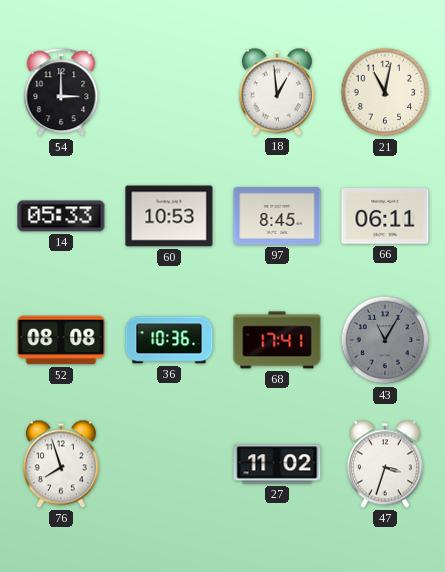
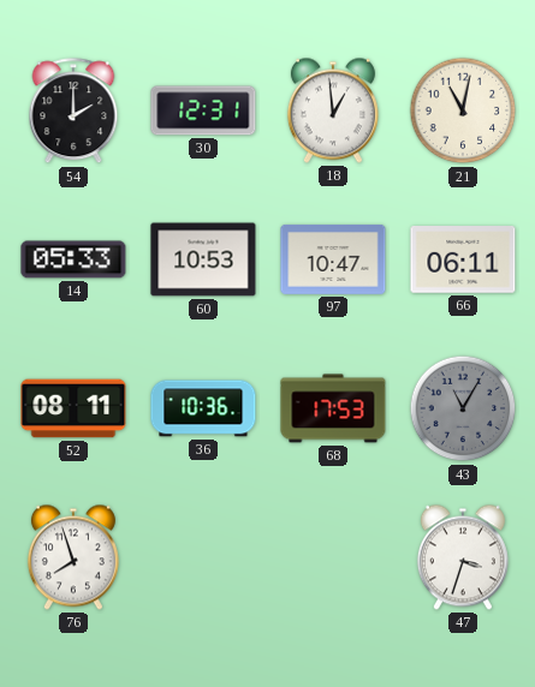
54: 3:00 -> 2:00 (73, 112)
30: none -> 12:31 (203, 110)
97: 8:45 -> 10:47 (333, 259)
52: 08:08 -> 08:11 (73, 408)
68: 17:41 -> 17:53 (333, 408)
27: 11:02 -> none (277, 464)
